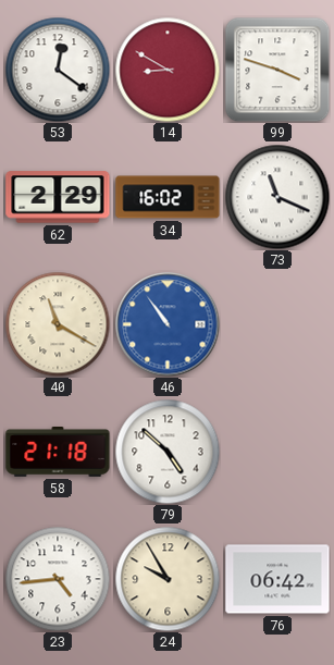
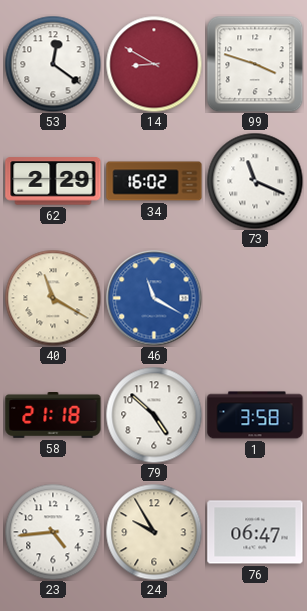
46: 10:54 -> 11:20 (154, 298)
1: none -> 3:58 (255, 415)
76: 06:42 -> 06:47 (255, 532)
